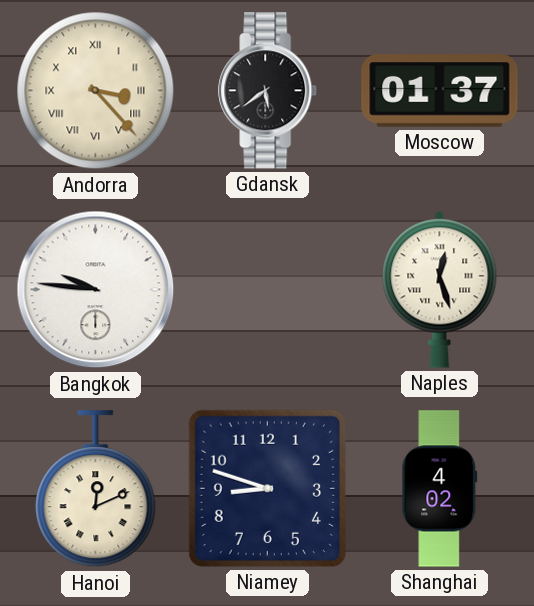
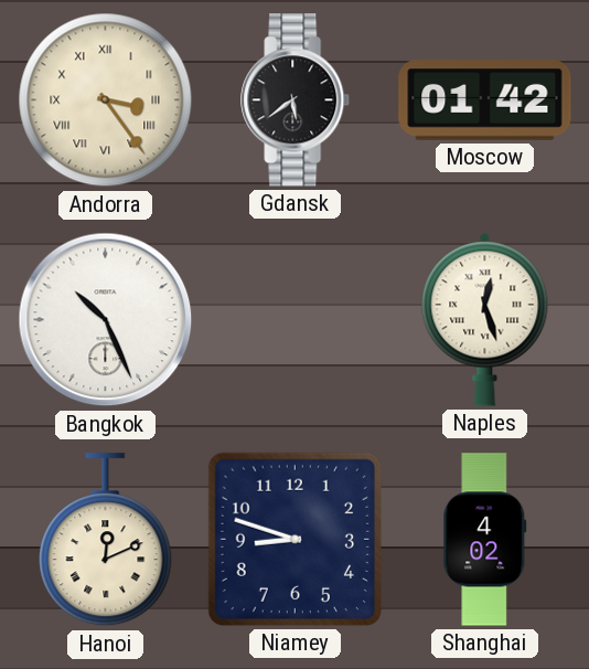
Andorra: 3:23 -> 3:24 (106, 100)
Moscow: 01:37 -> 01:42 (485, 100)
Bangkok: 9:46 -> 10:26 (106, 320)
